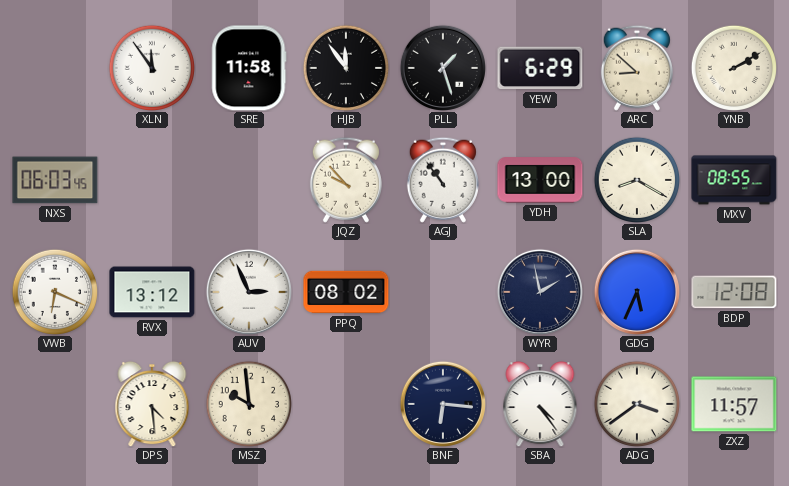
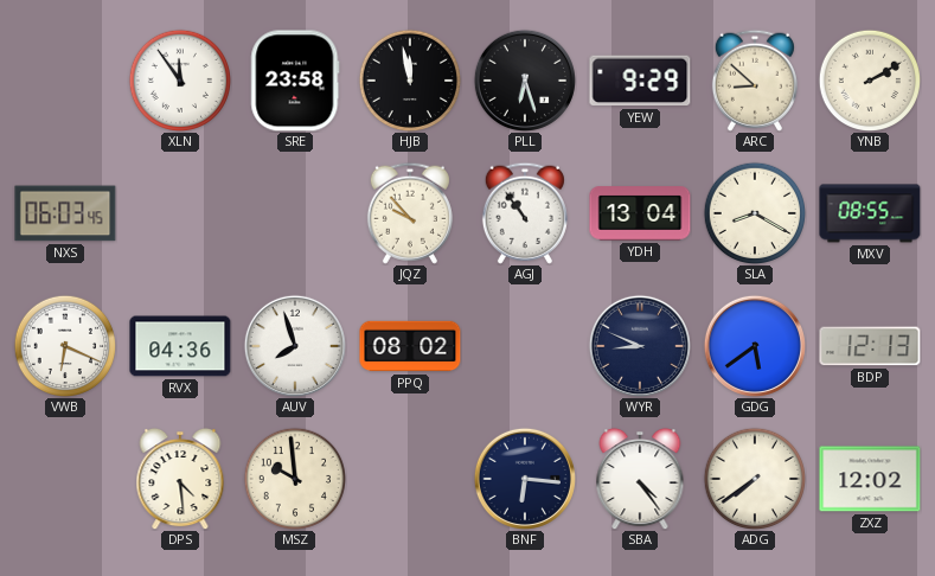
SRE: 11:58 -> 23:58 (295, 81)
HJB: 11:54 -> 11:58 (409, 79)
PLL: 1:27 -> 6:27 (525, 81)
YEW: 6:29 -> 9:29 (640, 81)
YDH: 13:00 -> 13:04 (640, 213)
RVX: 13:12 -> 04:36 (180, 346)
AUV: 2:56 -> 7:57 (295, 346)
WYR: 1:58 -> 8:49 (640, 346)
GDG: 5:34 -> 5:39 (755, 346)
BDP: 12:08 -> 12:13 (870, 346)
ADG: 3:39 -> 7:39 (754, 478)
ZXZ: 11:57 -> 12:02 (870, 479)
